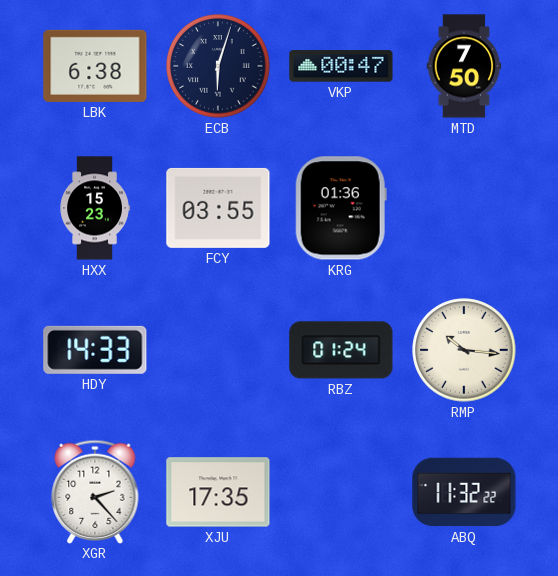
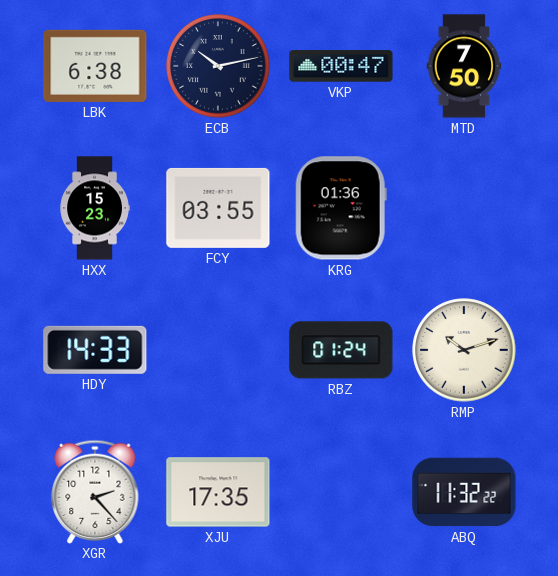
ECB: 6:03 -> 10:13 (218, 66)
RMP: 10:16 -> 10:12 (464, 350)
